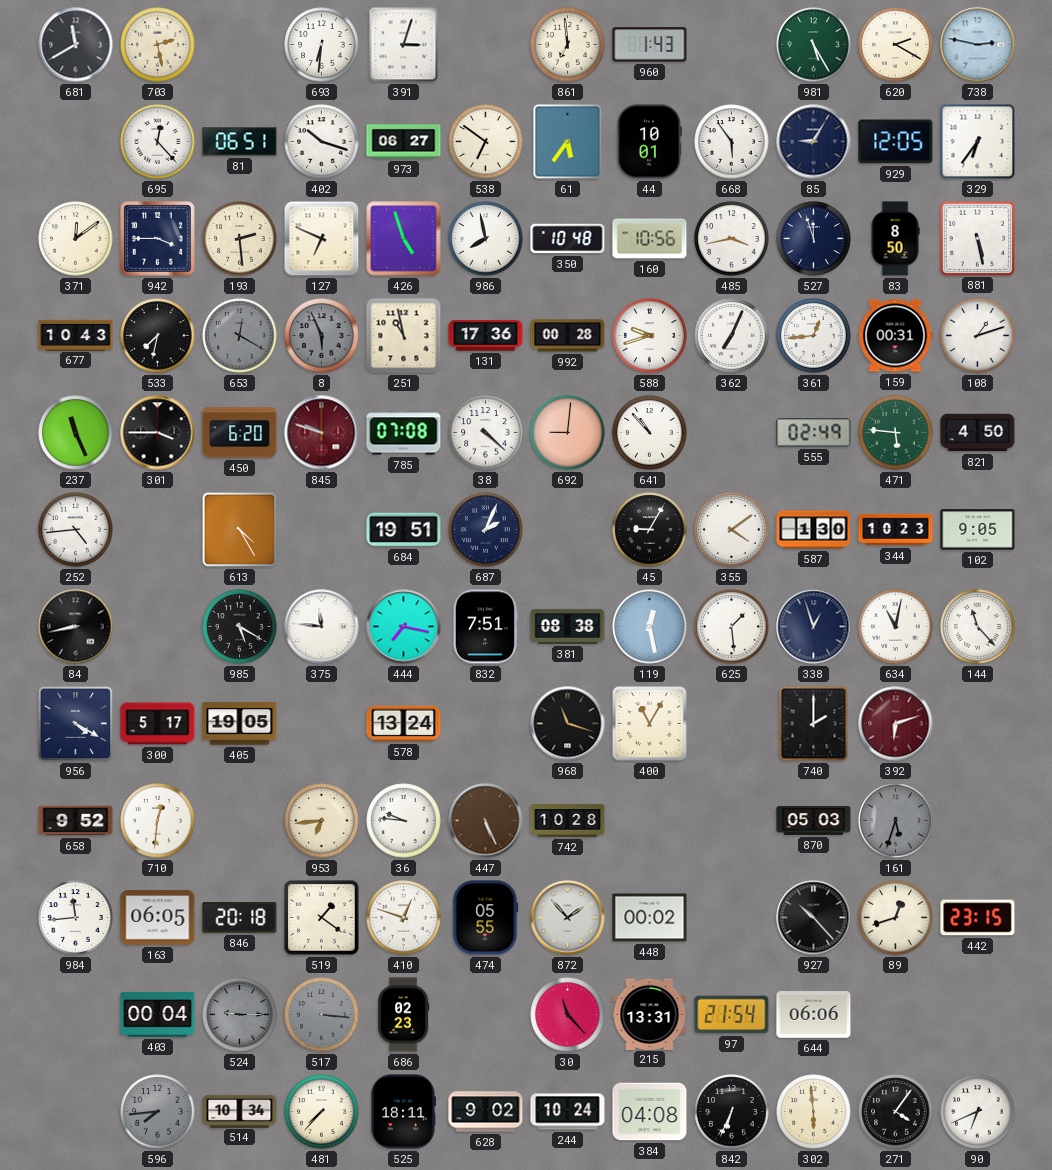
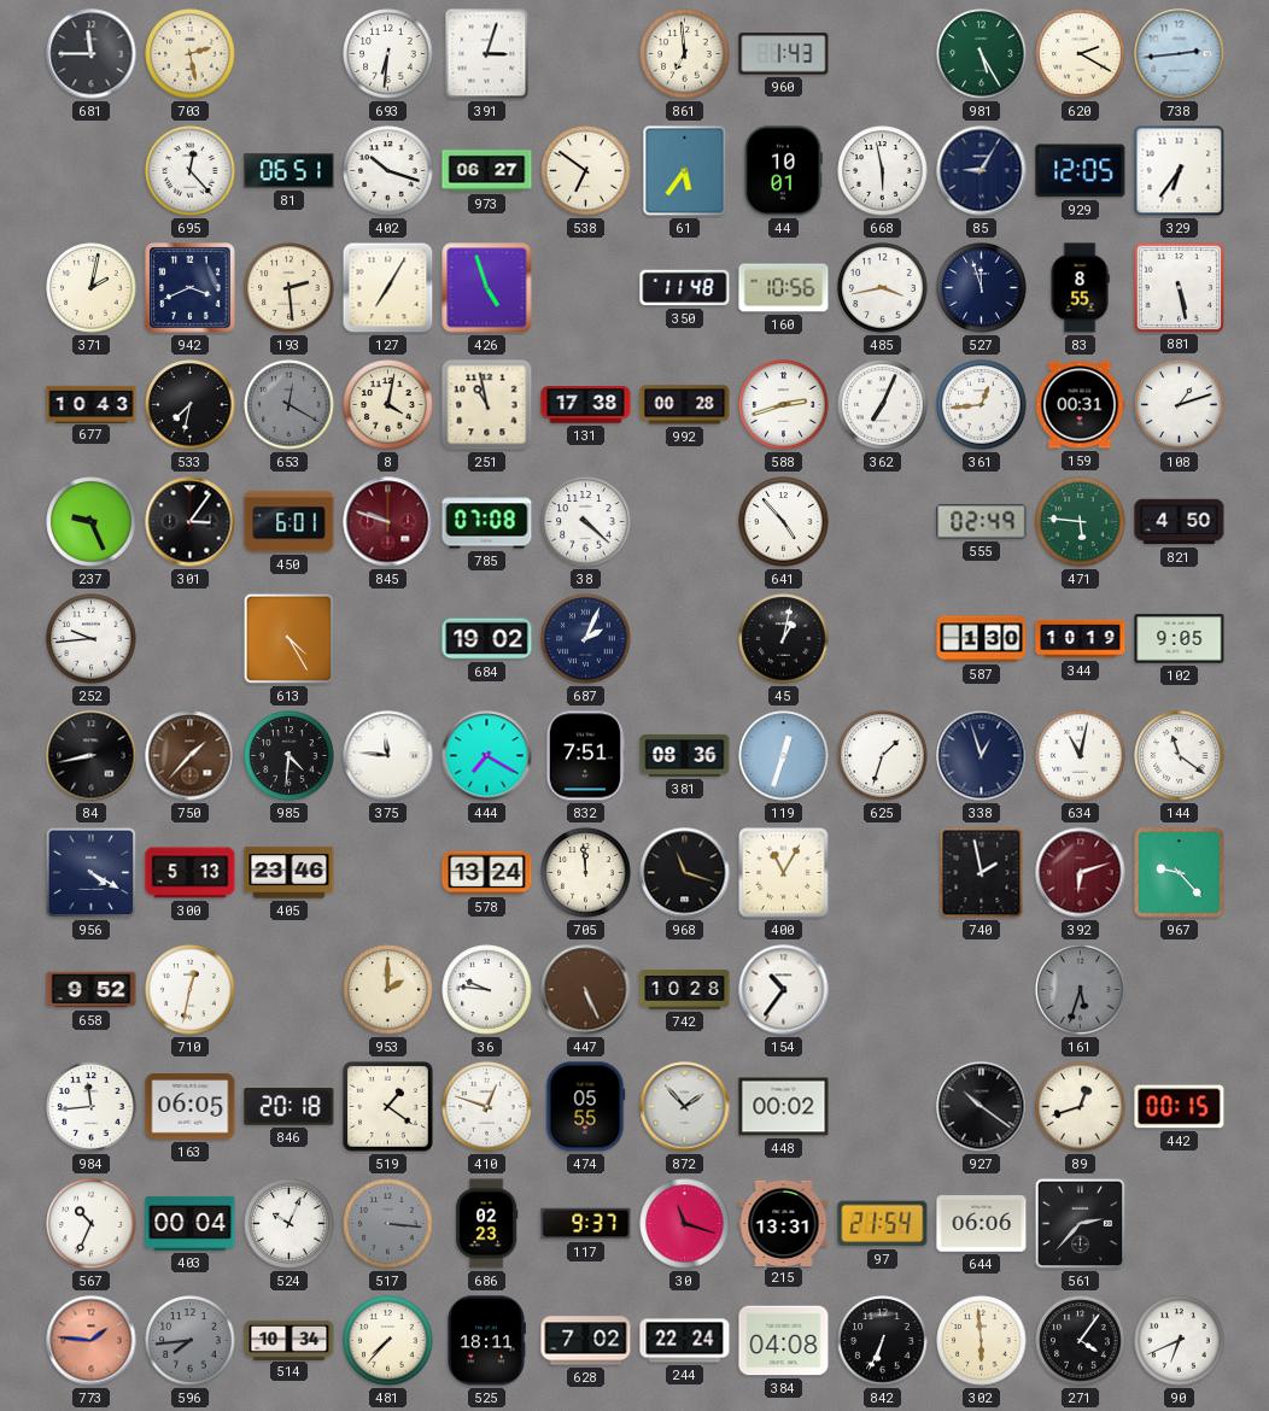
681: 11:40 -> 11:45 (92, 54)
738: 2:47 -> 2:44 (1180, 54)
668: 5:54 -> 5:58 (883, 171)
371: 12:09 -> 2:02 (92, 288)
942: 3:45 -> 3:41 (191, 288)
127: 6:49 -> 7:05 (388, 288)
986: 7:58 -> none (486, 239)
350: 10:48 -> 11:48 (685, 288)
83: 8:50 -> 8:55 (1080, 288)
8: 5:56 -> 4:02 (388, 405)
8 dial: grey -> cream (388, 405)
131: 17:36 -> 17:38 (586, 405)
588: 9:42 -> 2:42 (784, 405)
237: 11:26 -> 9:26 (92, 522)
301: 3:45 -> 3:06 (191, 522)
450: 6:20 -> 6:01 (290, 522)
692: 9:01 -> none (568, 433)
641: 10:53 -> 4:53 (784, 522)
252: 4:44 -> 9:44 (92, 639)
684: 19:51 -> 19:02 (487, 639)
45: 9:05 -> 1:02 (784, 639)
355: 4:09 -> none (732, 530)
344: 10:23 -> 10:19 (1081, 639)
750: none -> 1:37 (191, 756)
985: 5:20 -> 4:31 (290, 756)
444: 7:17 -> 7:20 (487, 756)
381: 08:38 -> 08:36 (685, 755)
119: 12:28 -> 12:33 (784, 756)
625: 1:29 -> 1:33 (883, 756)
144: 11:23 -> 11:21 (1180, 756)
300: 5:17 -> 5:13 (191, 873)
405: 19:05 -> 23:46 (290, 873)
705: none -> 11:59 (586, 873)
740: 2:00 -> 1:58 (982, 873)
967: none -> 9:23 (1180, 873)
710: 12:31 -> 12:32 (191, 990)
953: 6:44 -> 2:00 (388, 990)
154: none -> 10:36 (784, 990)
870: 05:03 -> none (814, 821)
927: 10:23 -> 10:21 (982, 1107)
442: 23:15 -> 00:15 (1180, 1107)
567: none -> 10:34 (92, 1224)
524: 9:15 -> 10:04 (290, 1224)
524 dial: grey -> white (290, 1224)
117: none -> 9:37 (586, 1224)
30: 11:23 -> 11:18 (685, 1224)
561: none -> 2:37 (1081, 1224)
773: none -> 1:46 (92, 1341)
628: 9:02 -> 7:02 (586, 1341)
244: 10:24 -> 22:24 (685, 1341)
